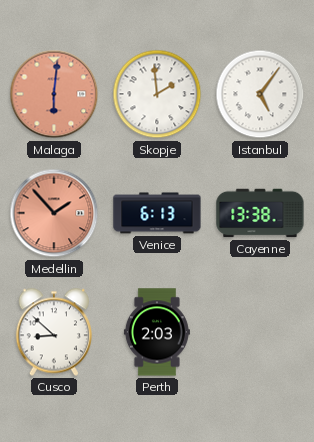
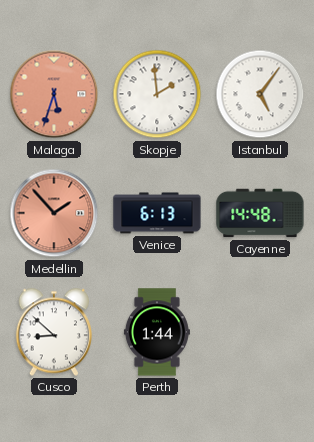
Malaga: 6:01 -> 5:33 (54, 94)
Cayenne: 13:38 -> 14:48 (260, 213)
Perth: 2:03 -> 1:44 (157, 332)
